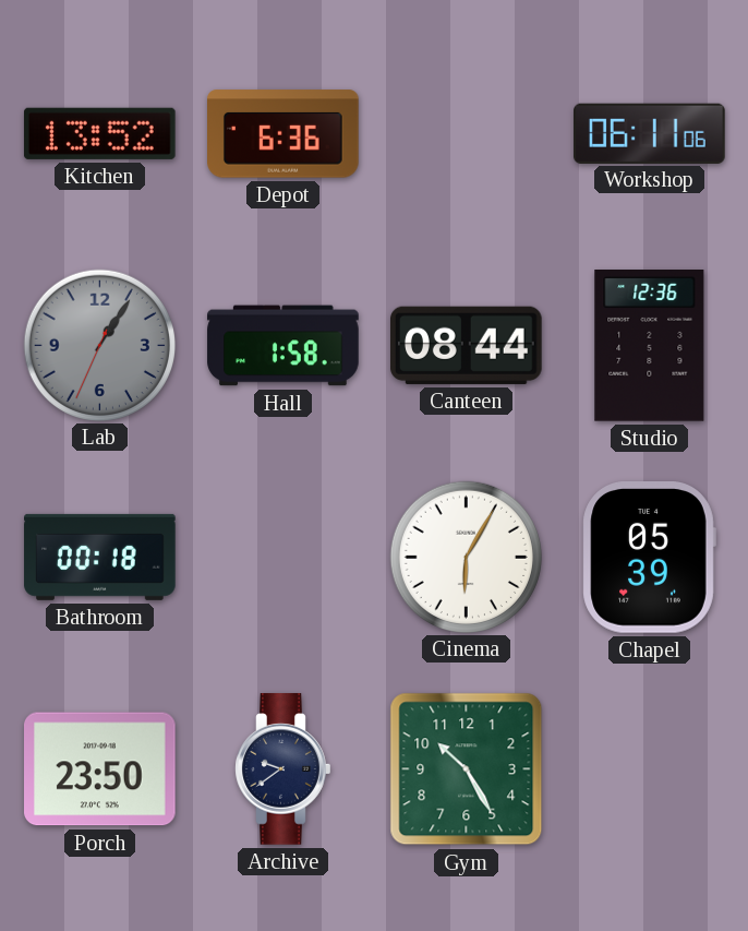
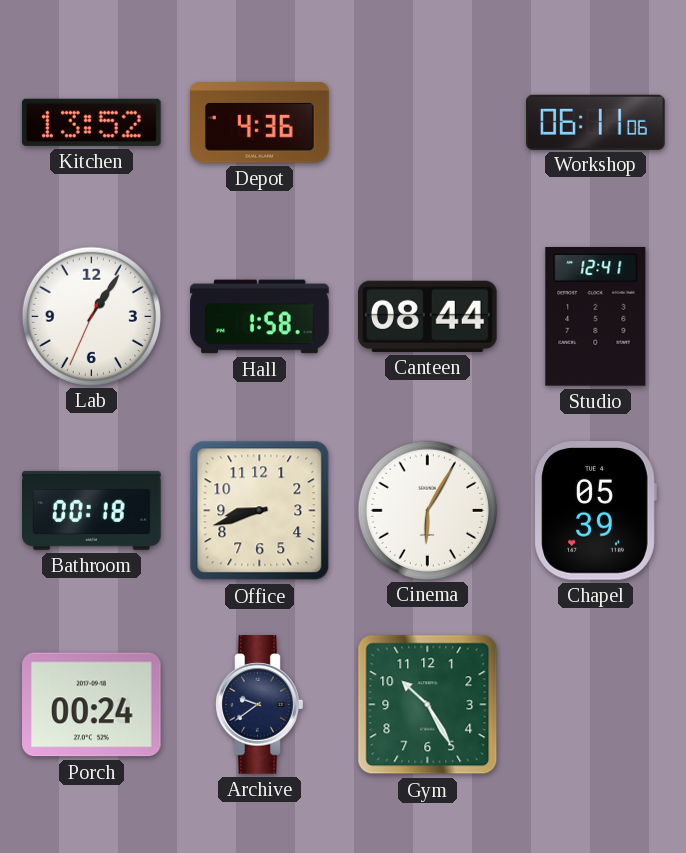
Depot: 6:36 -> 4:36 (260, 123)
Lab dial: grey -> white (91, 316)
Studio: 12:36 -> 12:41 (596, 317)
Office: none -> 8:42 (260, 511)
Porch: 23:50 -> 00:24 (92, 705)
